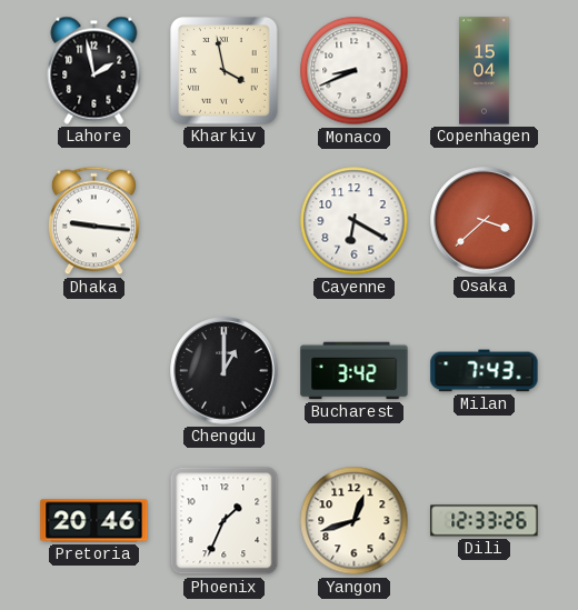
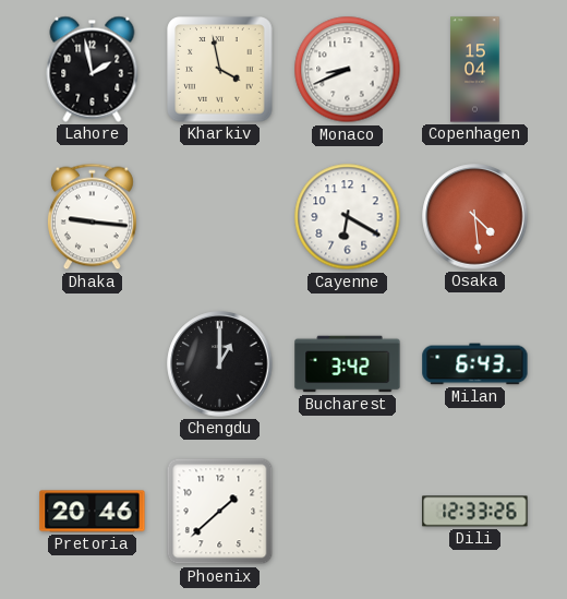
Osaka: 3:38 -> 4:29 (475, 217)
Milan: 7:43 -> 6:43 (475, 364)
Phoenix: 1:34 -> 1:38 (220, 512)
Yangon: 12:42 -> none (355, 521)
